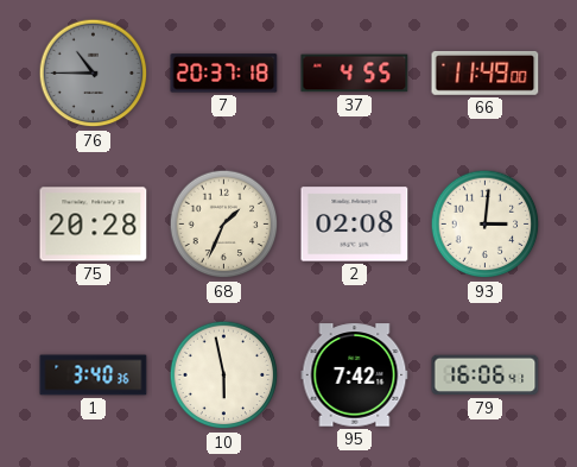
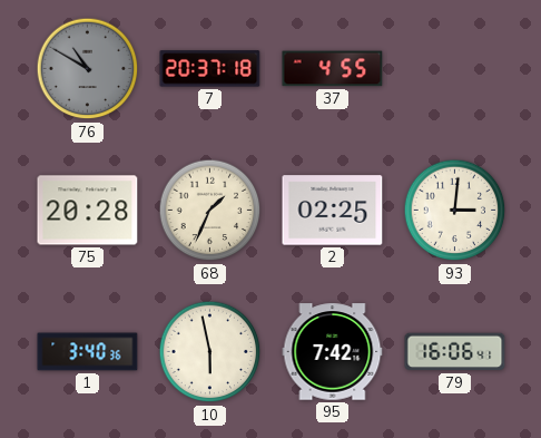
76: 10:45 -> 10:50 (88, 69)
66: 11:49 -> none (486, 72)
2: 02:08 -> 02:25 (333, 211)
